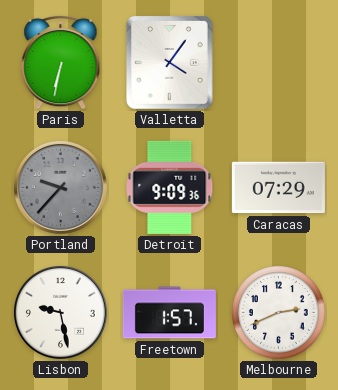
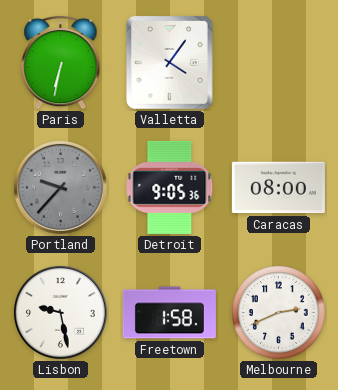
Detroit: 9:09 -> 9:05 (170, 187)
Caracas: 07:29 -> 08:00 (278, 188)
Freetown: 1:57 -> 1:58 (169, 313)
